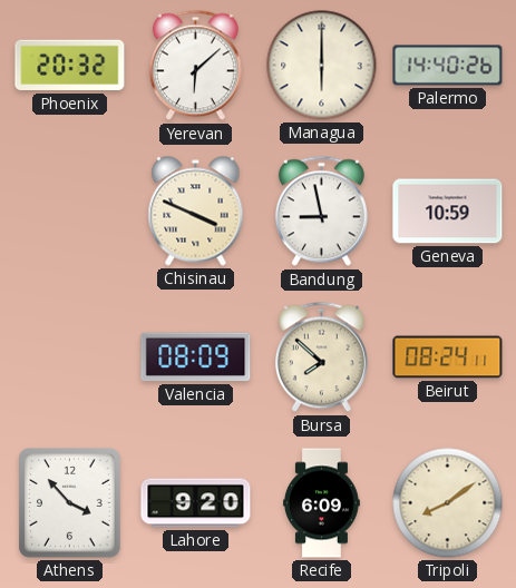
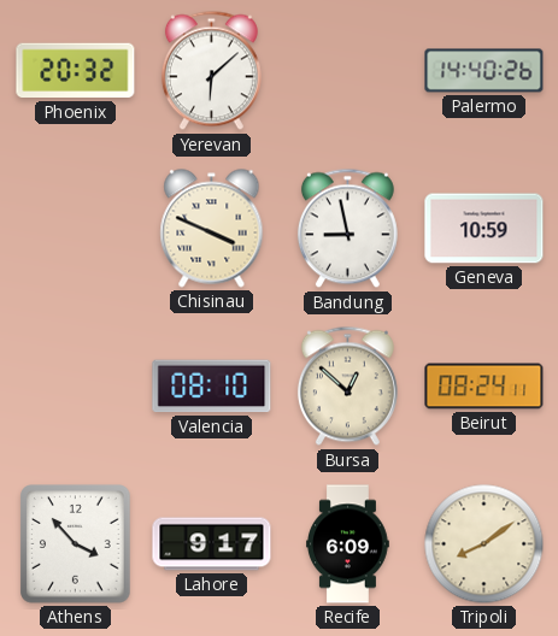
Managua: 6:00 -> none (322, 66)
Valencia: 08:09 -> 08:10 (212, 387)
Bursa: 7:52 -> 12:52 (347, 387)
Lahore: 9:20 -> 9:17 (212, 544)
